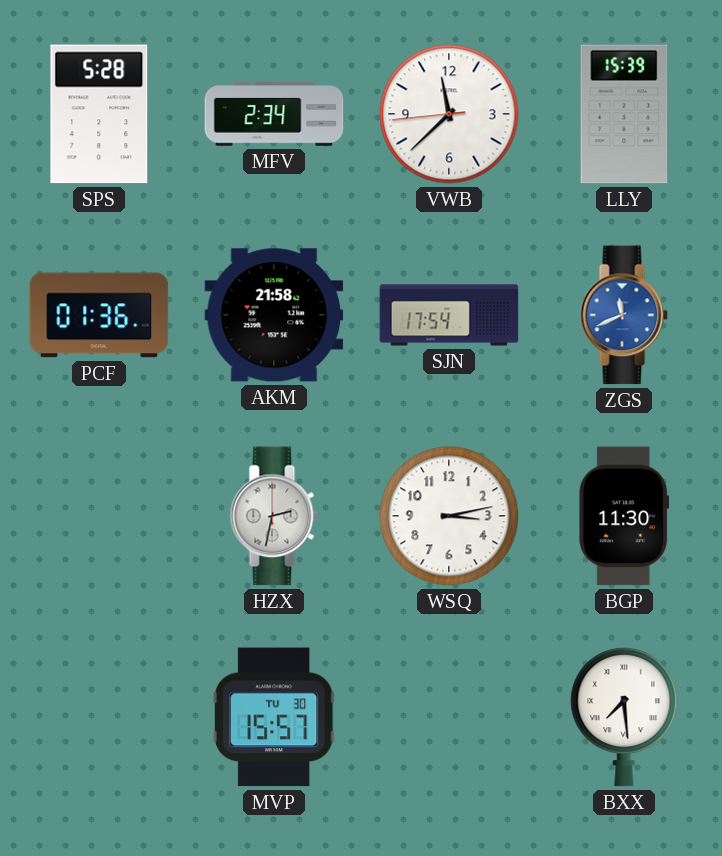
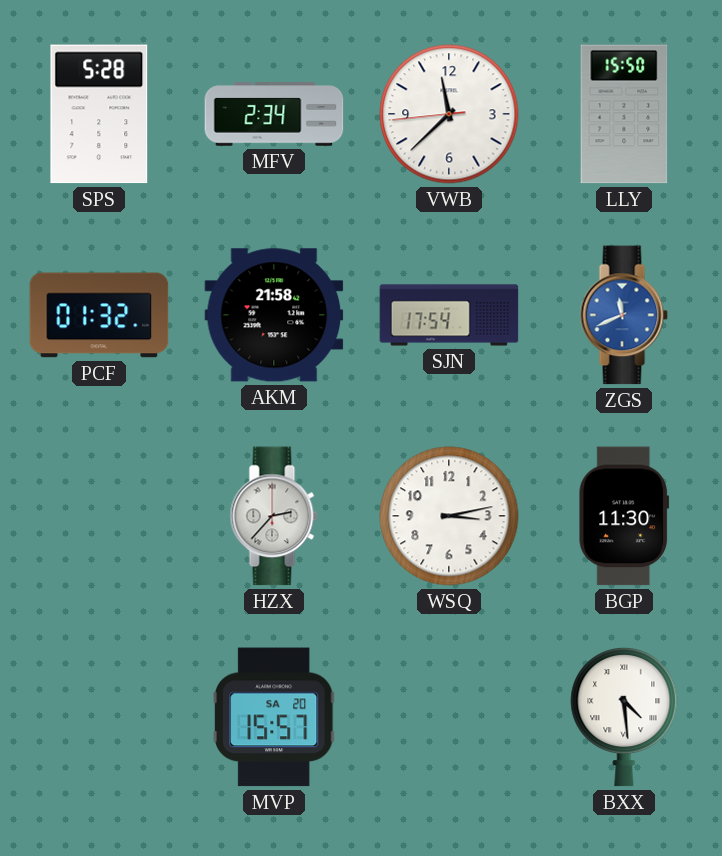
LLY: 15:39 -> 15:50 (624, 114)
PCF: 01:36 -> 01:32 (99, 315)
HZX: 2:32 -> 2:37 (274, 516)
MVP date: TU 30 -> SA 20 (274, 717)
BXX: 7:29 -> 4:29 (624, 717)
